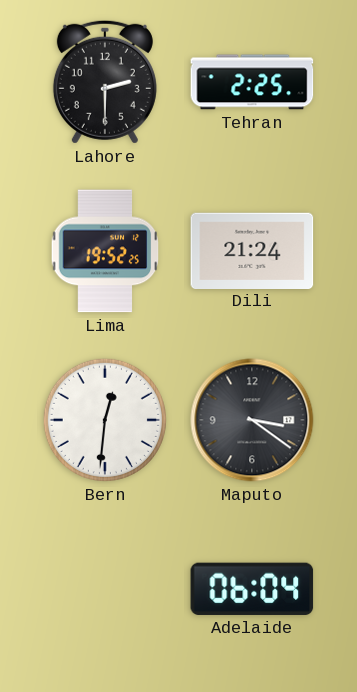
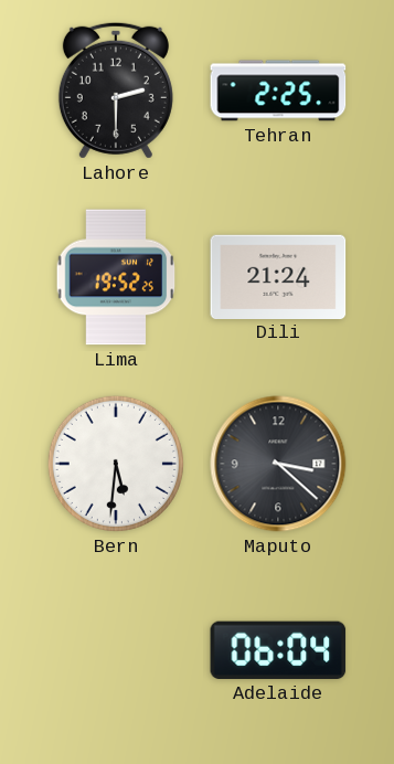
Bern: 12:31 -> 5:31 (116, 464)
Maputo: 3:21 -> 3:22 (278, 464)
